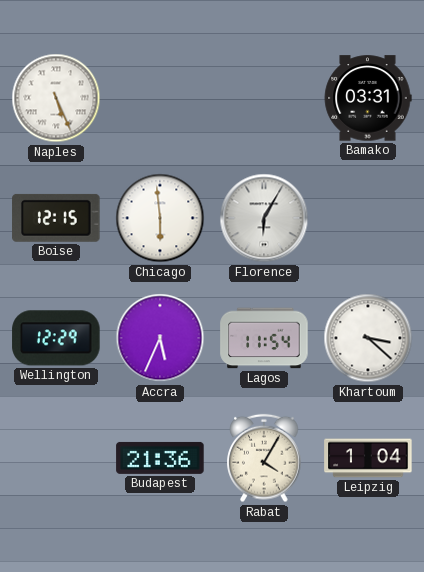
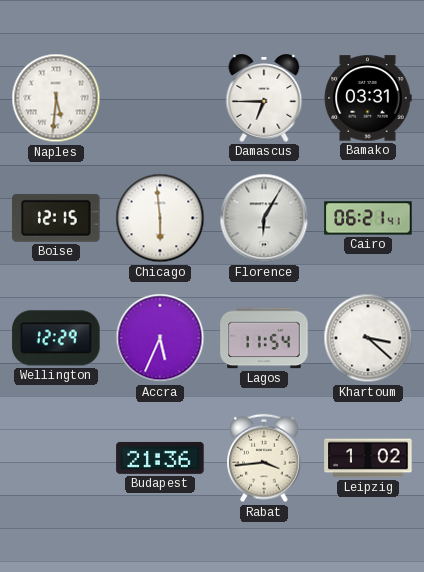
Naples: 5:26 -> 5:31 (56, 98)
Damascus: none -> 6:45 (264, 98)
Cairo: none -> 06:21 (368, 218)
Rabat: 4:05 -> 3:44 (264, 458)
Leipzig: 1:04 -> 1:02 (368, 458)
